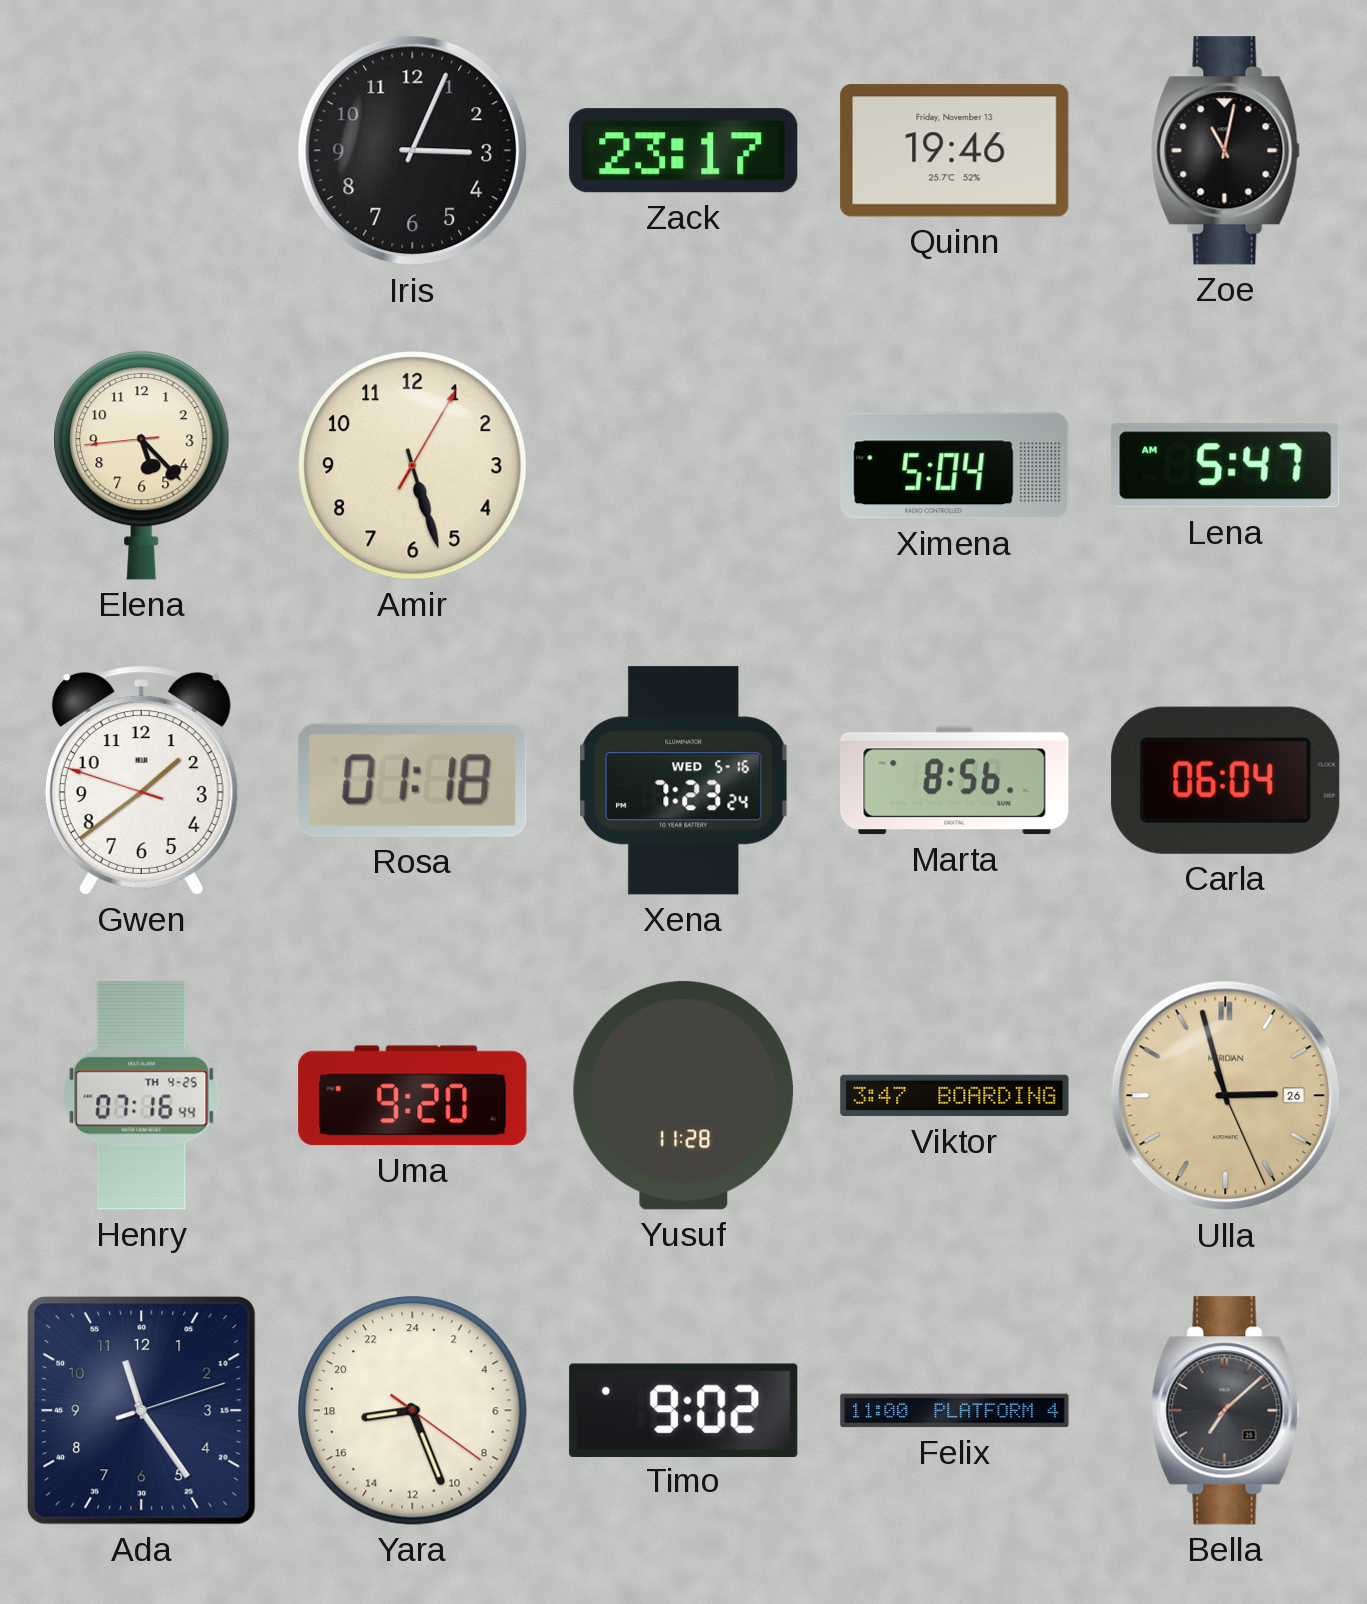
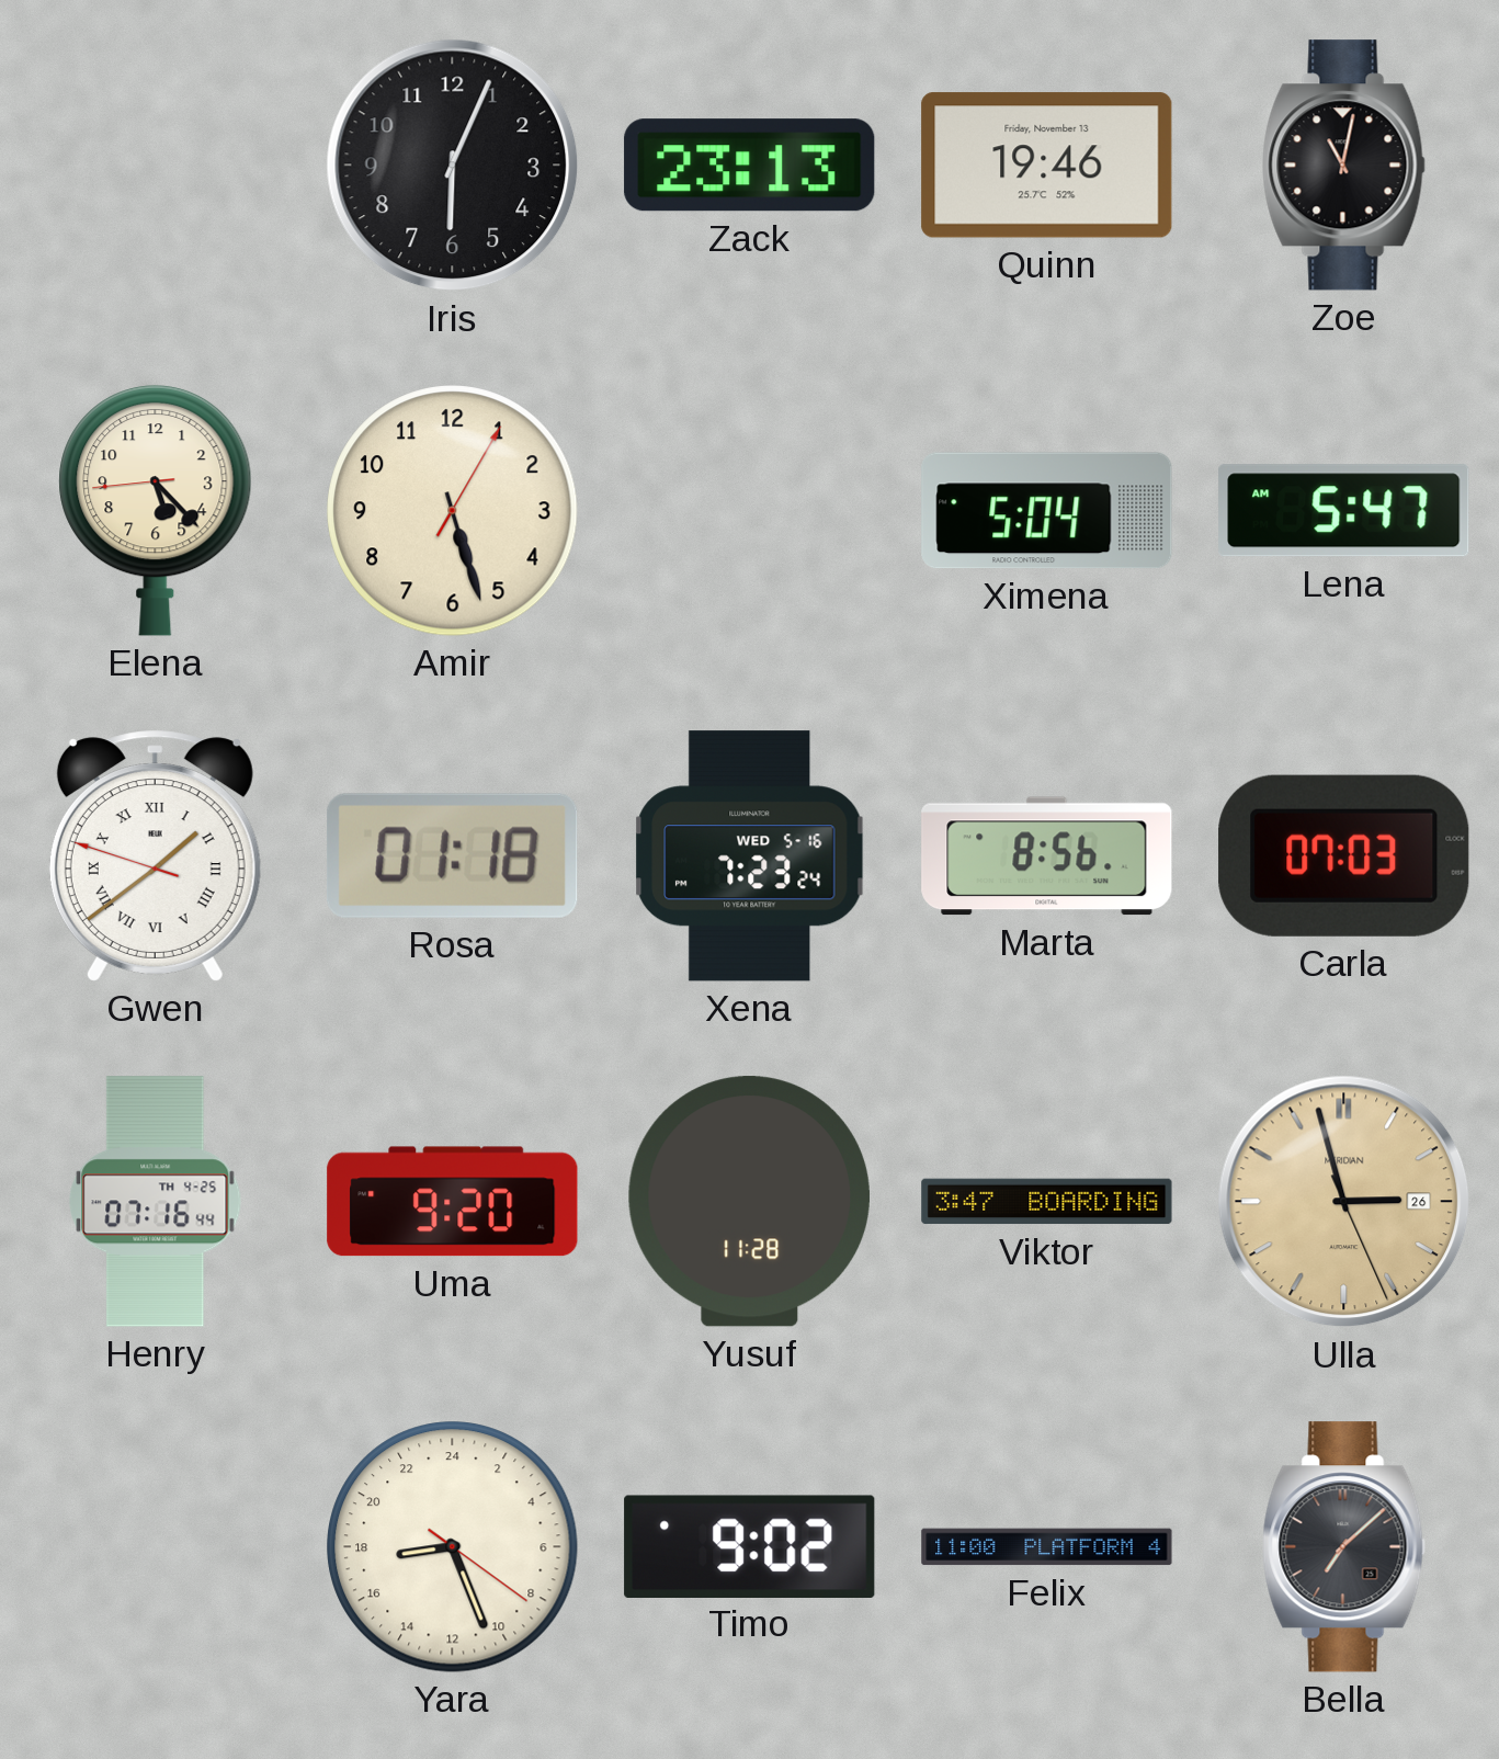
Iris: 3:04 -> 6:04 (453, 166)
Zack: 23:17 -> 23:13 (750, 166)
Gwen numerals: Arabic -> Roman (155, 855)
Carla: 06:04 -> 07:03 (1344, 855)
Ada: 11:24 -> none (142, 1411)
